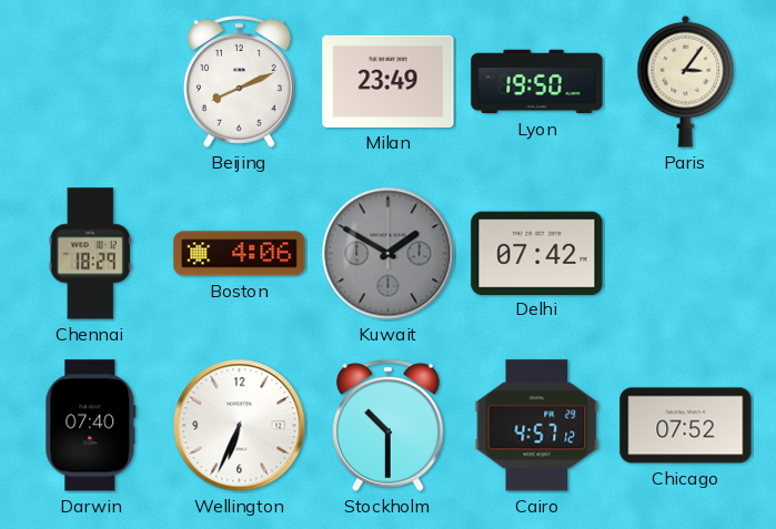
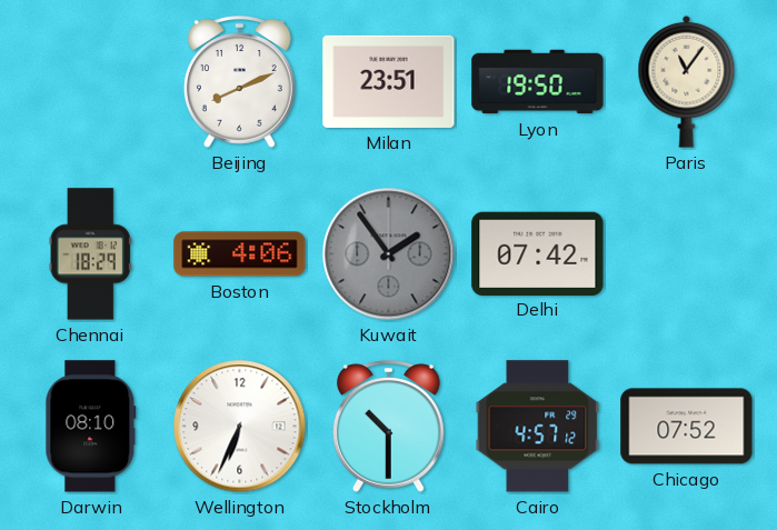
Milan: 23:49 -> 23:51 (389, 81)
Paris: 3:06 -> 11:06 (687, 81)
Kuwait: 1:50 -> 1:54 (389, 254)
Darwin: 07:40 -> 08:10 (91, 427)
